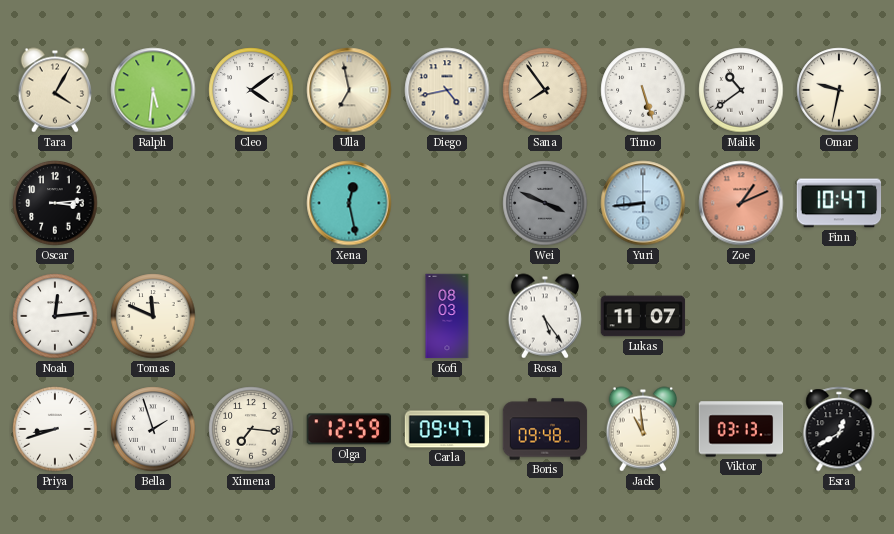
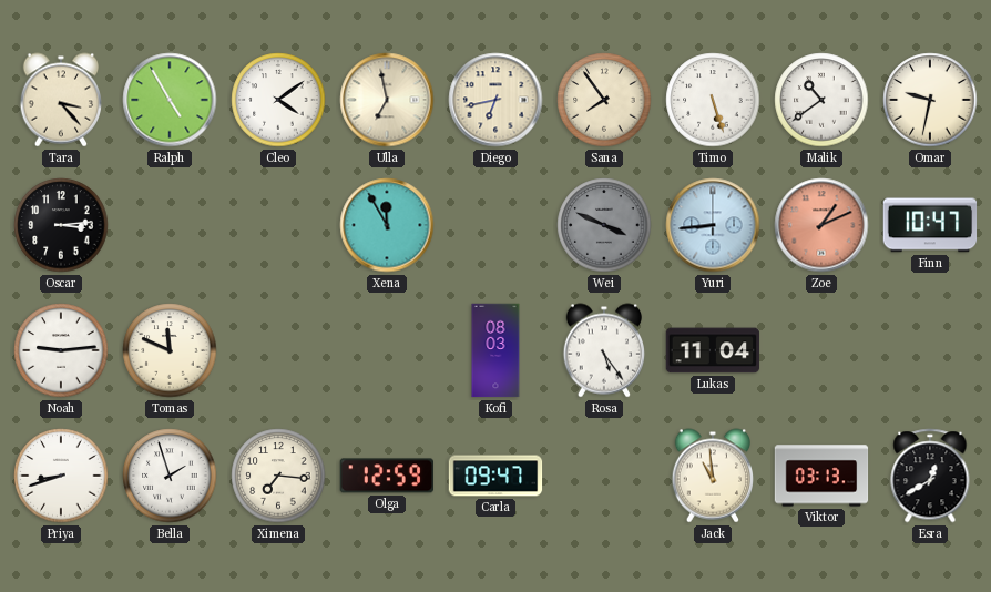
Tara: 4:05 -> 3:23 (61, 100)
Ralph: 5:31 -> 4:55 (170, 100)
Diego: 4:43 -> 6:43 (496, 100)
Xena: 12:28 -> 11:55 (387, 225)
Noah: 12:14 -> 9:14 (61, 350)
Lukas: 11:07 -> 11:04 (713, 350)
Boris: 09:48 -> none (545, 429)
